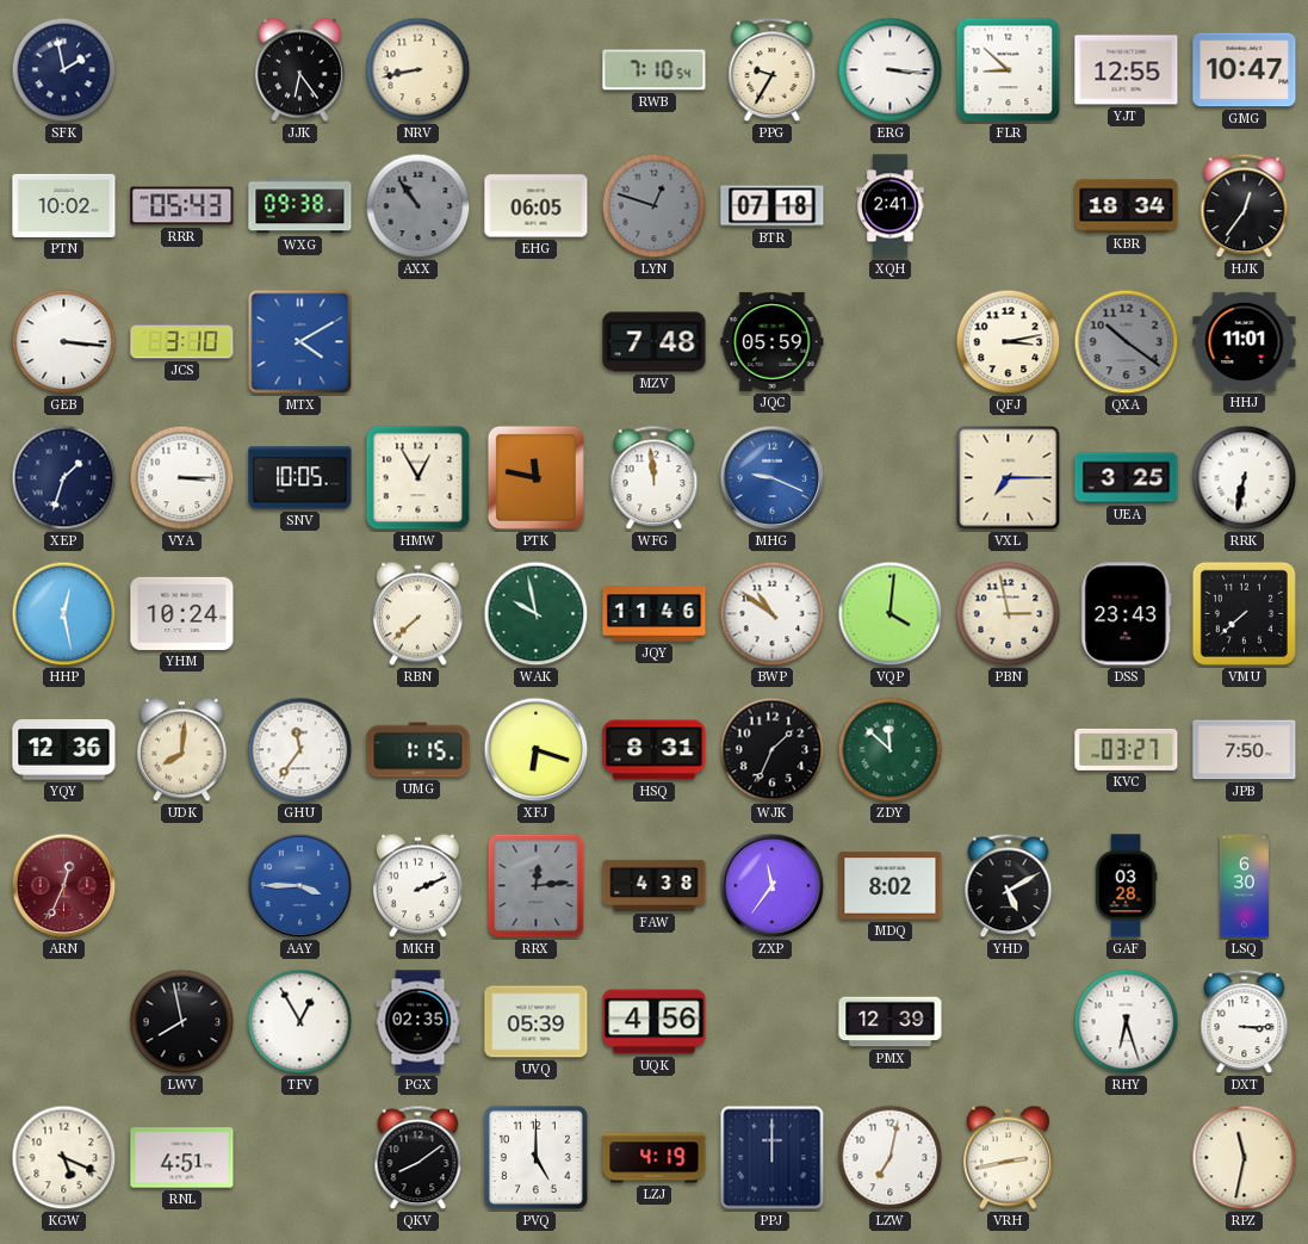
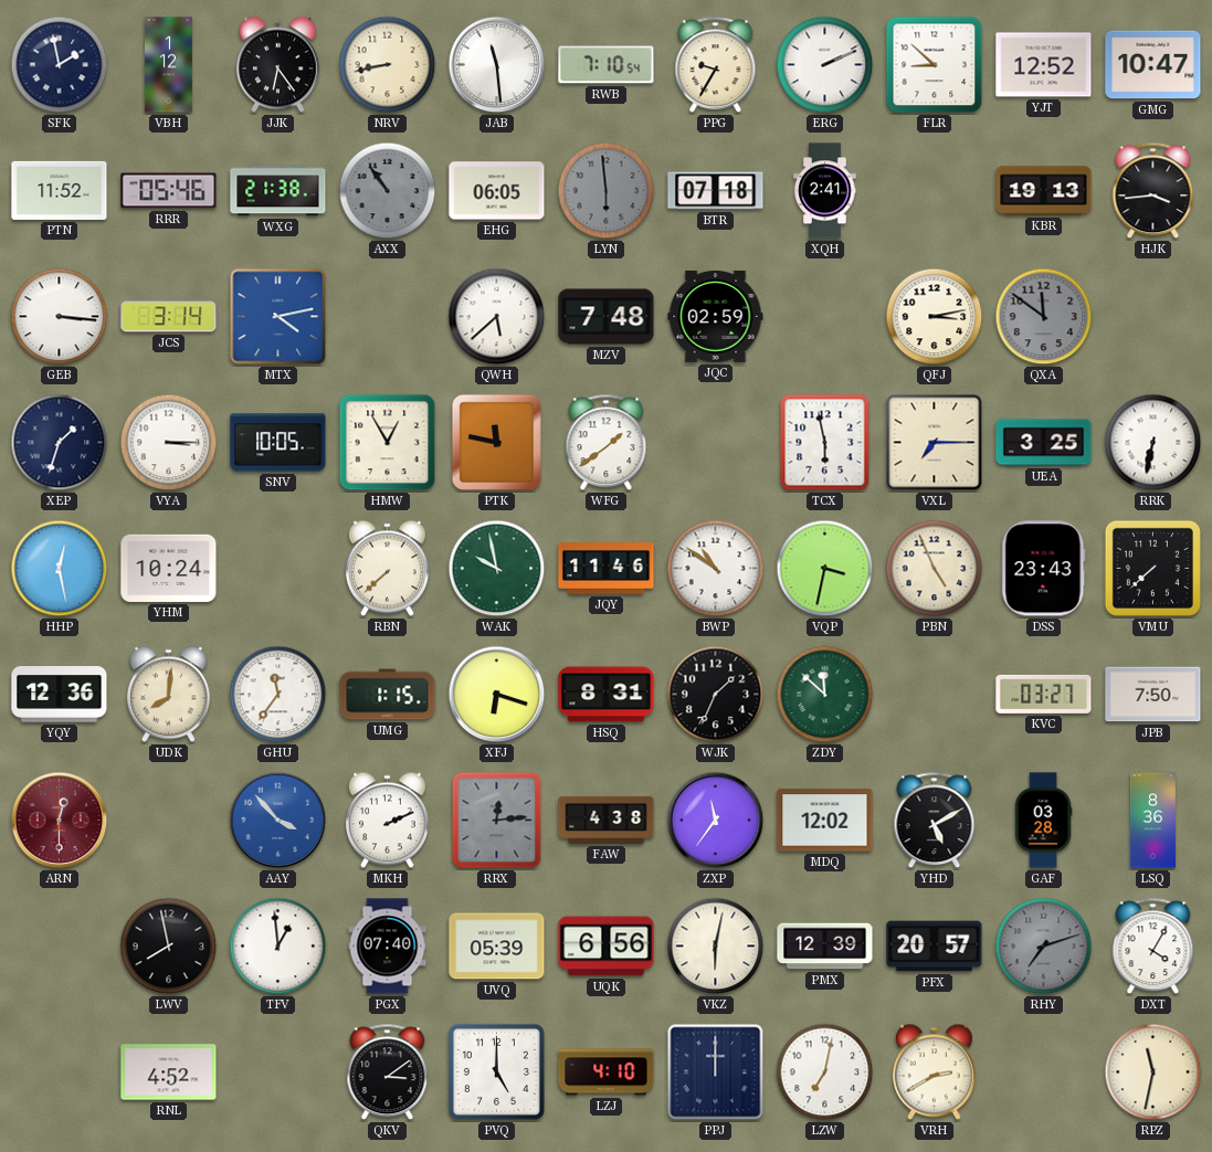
VBH: none -> 1:12 (168, 65)
JAB: none -> 11:29 (497, 65)
ERG: 3:16 -> 2:11 (825, 65)
YJT: 12:55 -> 12:52 (1044, 65)
PTN: 10:02 -> 11:52 (60, 190)
RRR: 05:43 -> 05:46 (169, 191)
WXG: 09:38 -> 21:38 (278, 191)
LYN: 12:48 -> 5:59 (607, 191)
KBR: 18:34 -> 19:13 (1044, 191)
HJK: 12:36 -> 3:44 (1153, 191)
JCS: 3:10 -> 3:14 (169, 317)
MTX: 4:10 -> 4:13 (278, 317)
QWH: none -> 5:38 (497, 317)
JQC: 05:59 -> 02:59 (716, 317)
QXA: 10:21 -> 11:51 (1044, 317)
HHJ: 11:01 -> none (1245, 341)
WFG: 11:59 -> 1:39 (607, 443)
MHG: 9:19 -> none (773, 478)
TCX: none -> 5:58 (825, 443)
VQP: 4:01 -> 3:32 (825, 569)
PBN: 2:58 -> 4:56 (935, 569)
ARN: 12:34 -> 12:30 (60, 821)
AAY: 3:45 -> 3:53 (278, 821)
MDQ: 8:02 -> 12:02 (825, 821)
LSQ: 6:30 -> 8:36 (1152, 821)
TFV: 12:55 -> 12:59 (278, 947)
PGX: 02:35 -> 07:40 (388, 947)
UQK: 4:56 -> 6:56 (607, 947)
VKZ: none -> 6:02 (716, 947)
PFX: none -> 20:57 (935, 947)
RHY: 6:27 -> 7:12 (1044, 947)
RHY dial: white -> grey (1044, 947)
DXT: 3:15 -> 4:05 (1153, 947)
KGW: 5:19 -> none (64, 1158)
RNL: 4:51 -> 4:52 (169, 1072)
QKV: 8:09 -> 3:09 (388, 1072)
LZJ: 4:19 -> 4:10 (607, 1072)
VRH: 2:43 -> 2:40 (934, 1072)
